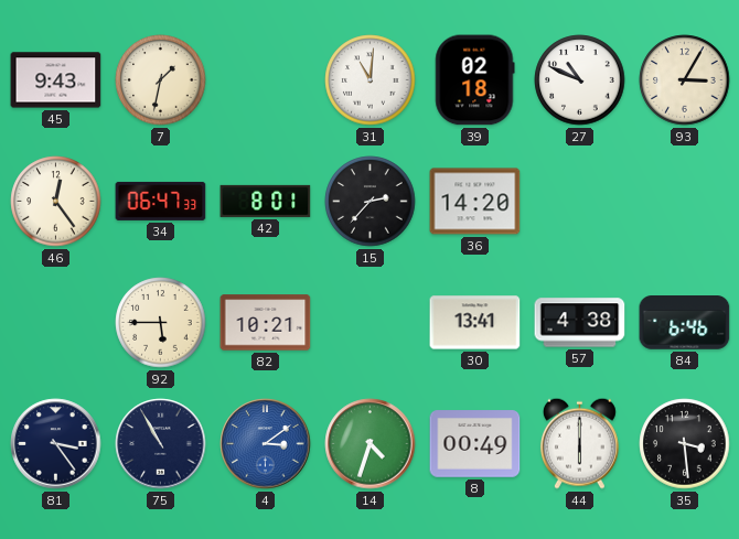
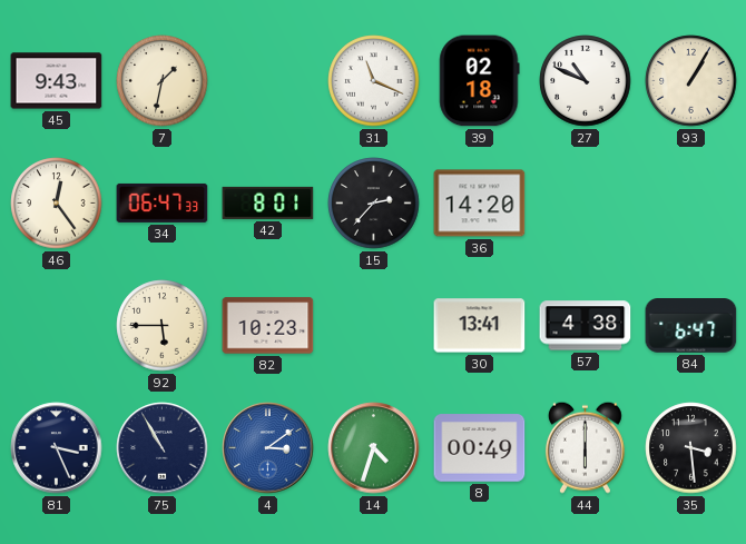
31: 11:01 -> 11:19 (374, 81)
93: 3:05 -> 1:05 (691, 81)
82: 10:21 -> 10:23 (268, 326)
84: 6:46 -> 6:47 (691, 326)
81: 3:24 -> 3:26 (57, 448)
